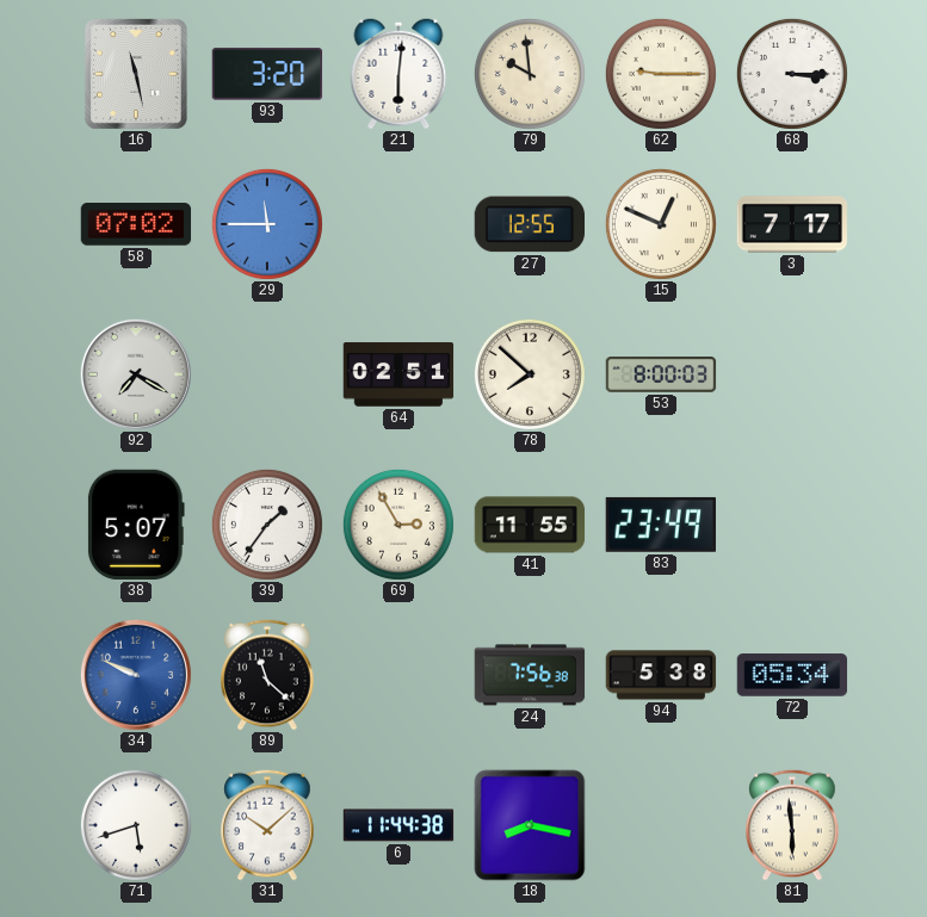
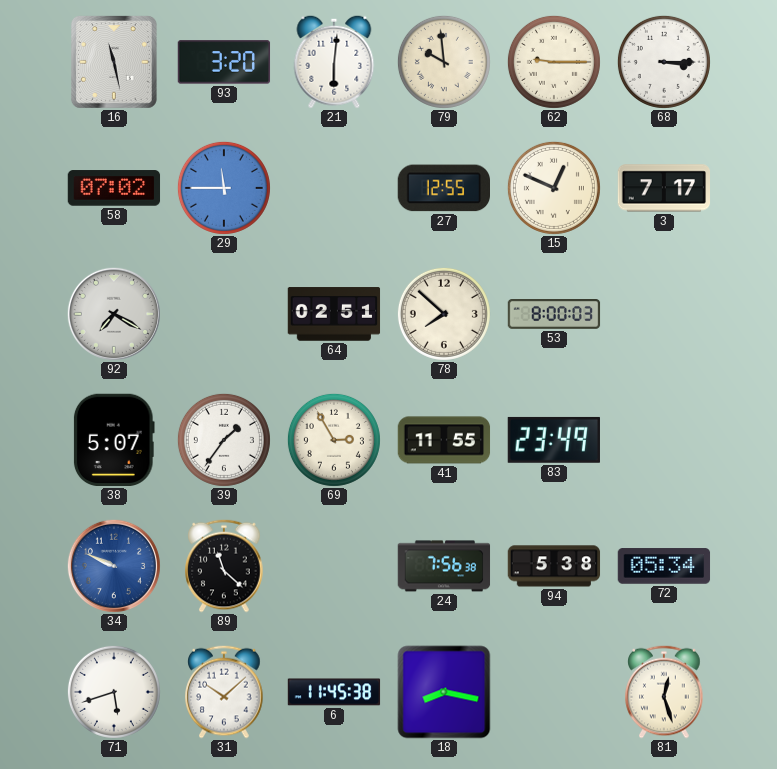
6: 11:44 -> 11:45 (334, 692)
81: 5:59 -> 12:27 (664, 692)
